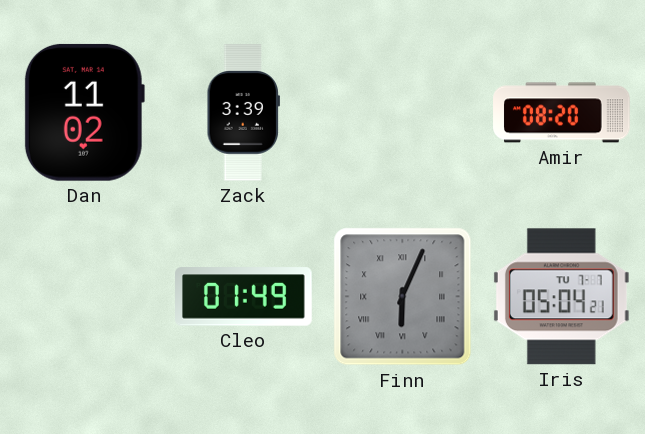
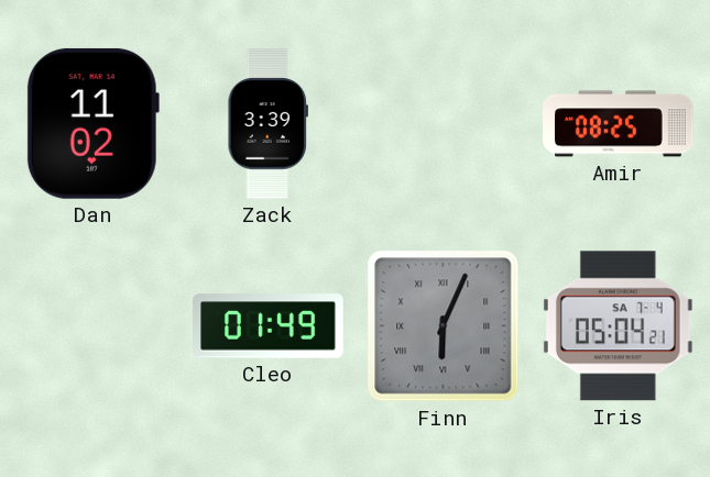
Amir: 08:20 -> 08:25 (619, 124)
Iris date: TU 7-7 -> SA 7-4 (618, 326)
